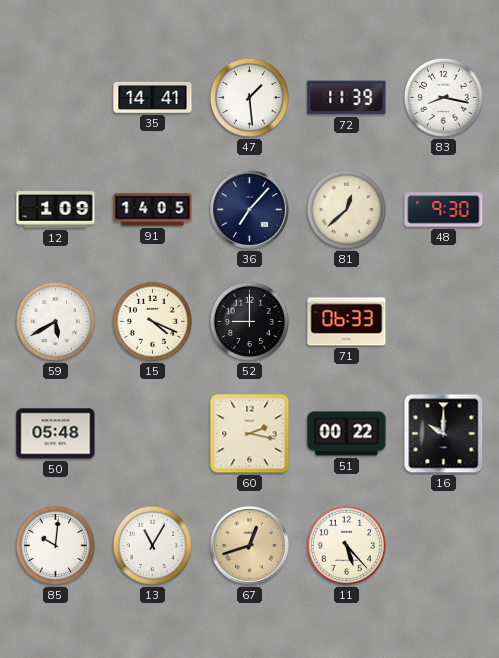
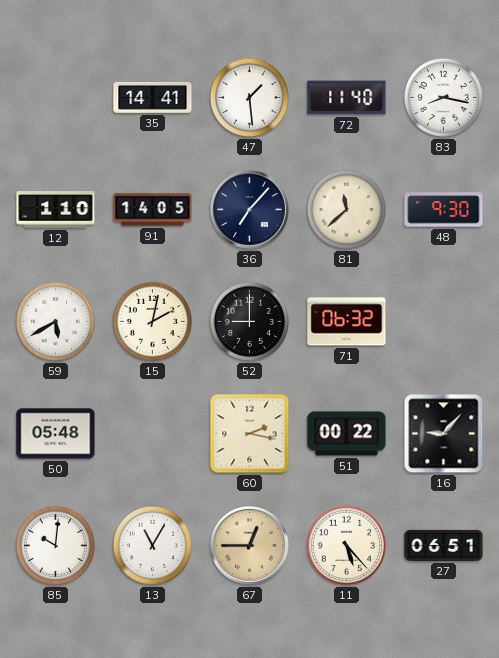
72: 11:39 -> 11:40 (347, 98)
12: 1:09 -> 1:10 (56, 210)
81: 12:38 -> 11:38 (346, 209)
15: 4:19 -> 2:02 (152, 321)
71: 06:33 -> 06:32 (347, 322)
16: 10:00 -> 9:07 (444, 434)
67: 12:42 -> 12:45 (250, 546)
27: none -> 06:51 (444, 545)
